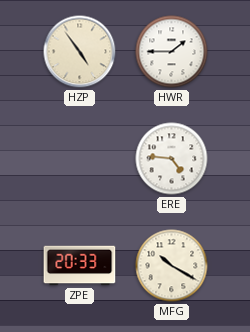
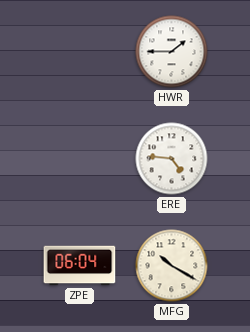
HZP: 4:54 -> none (80, 52)
ZPE: 20:33 -> 06:04 (80, 266)
